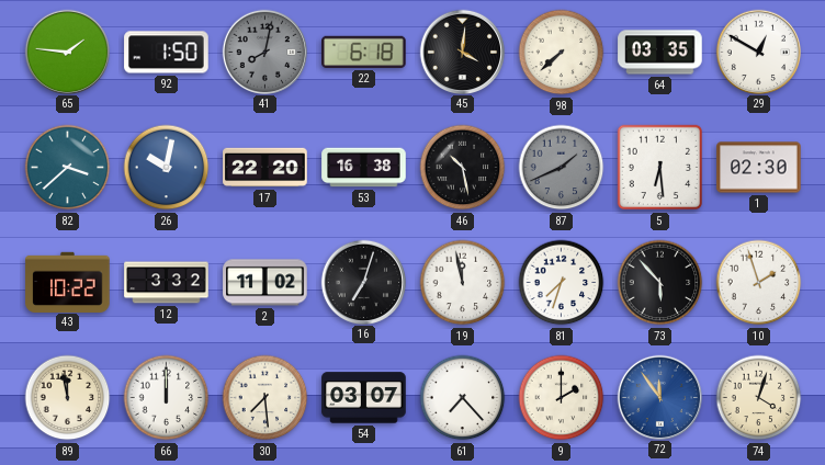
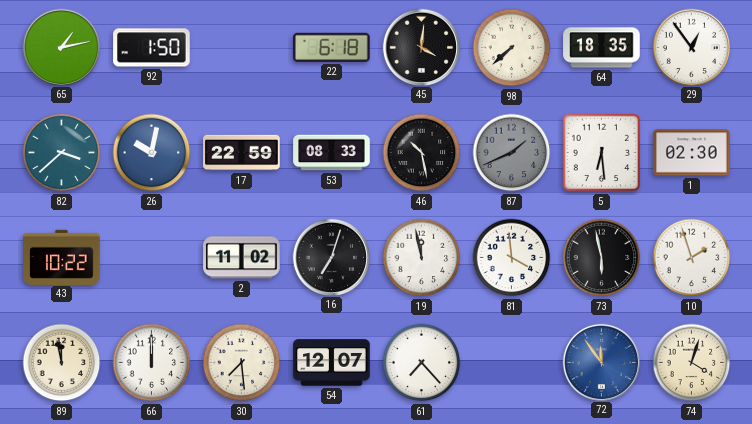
65: 1:46 -> 1:13 (61, 47)
41: 8:02 -> none (264, 52)
64: 03:35 -> 18:35 (602, 48)
29: 12:50 -> 12:54 (691, 47)
17: 22:20 -> 22:59 (242, 153)
53: 16:38 -> 08:33 (332, 153)
12: 3:32 -> none (167, 283)
81: 7:33 -> 3:59 (512, 258)
73: 5:53 -> 5:58 (602, 258)
54: 03:07 -> 12:07 (332, 363)
9: 2:00 -> none (562, 398)
